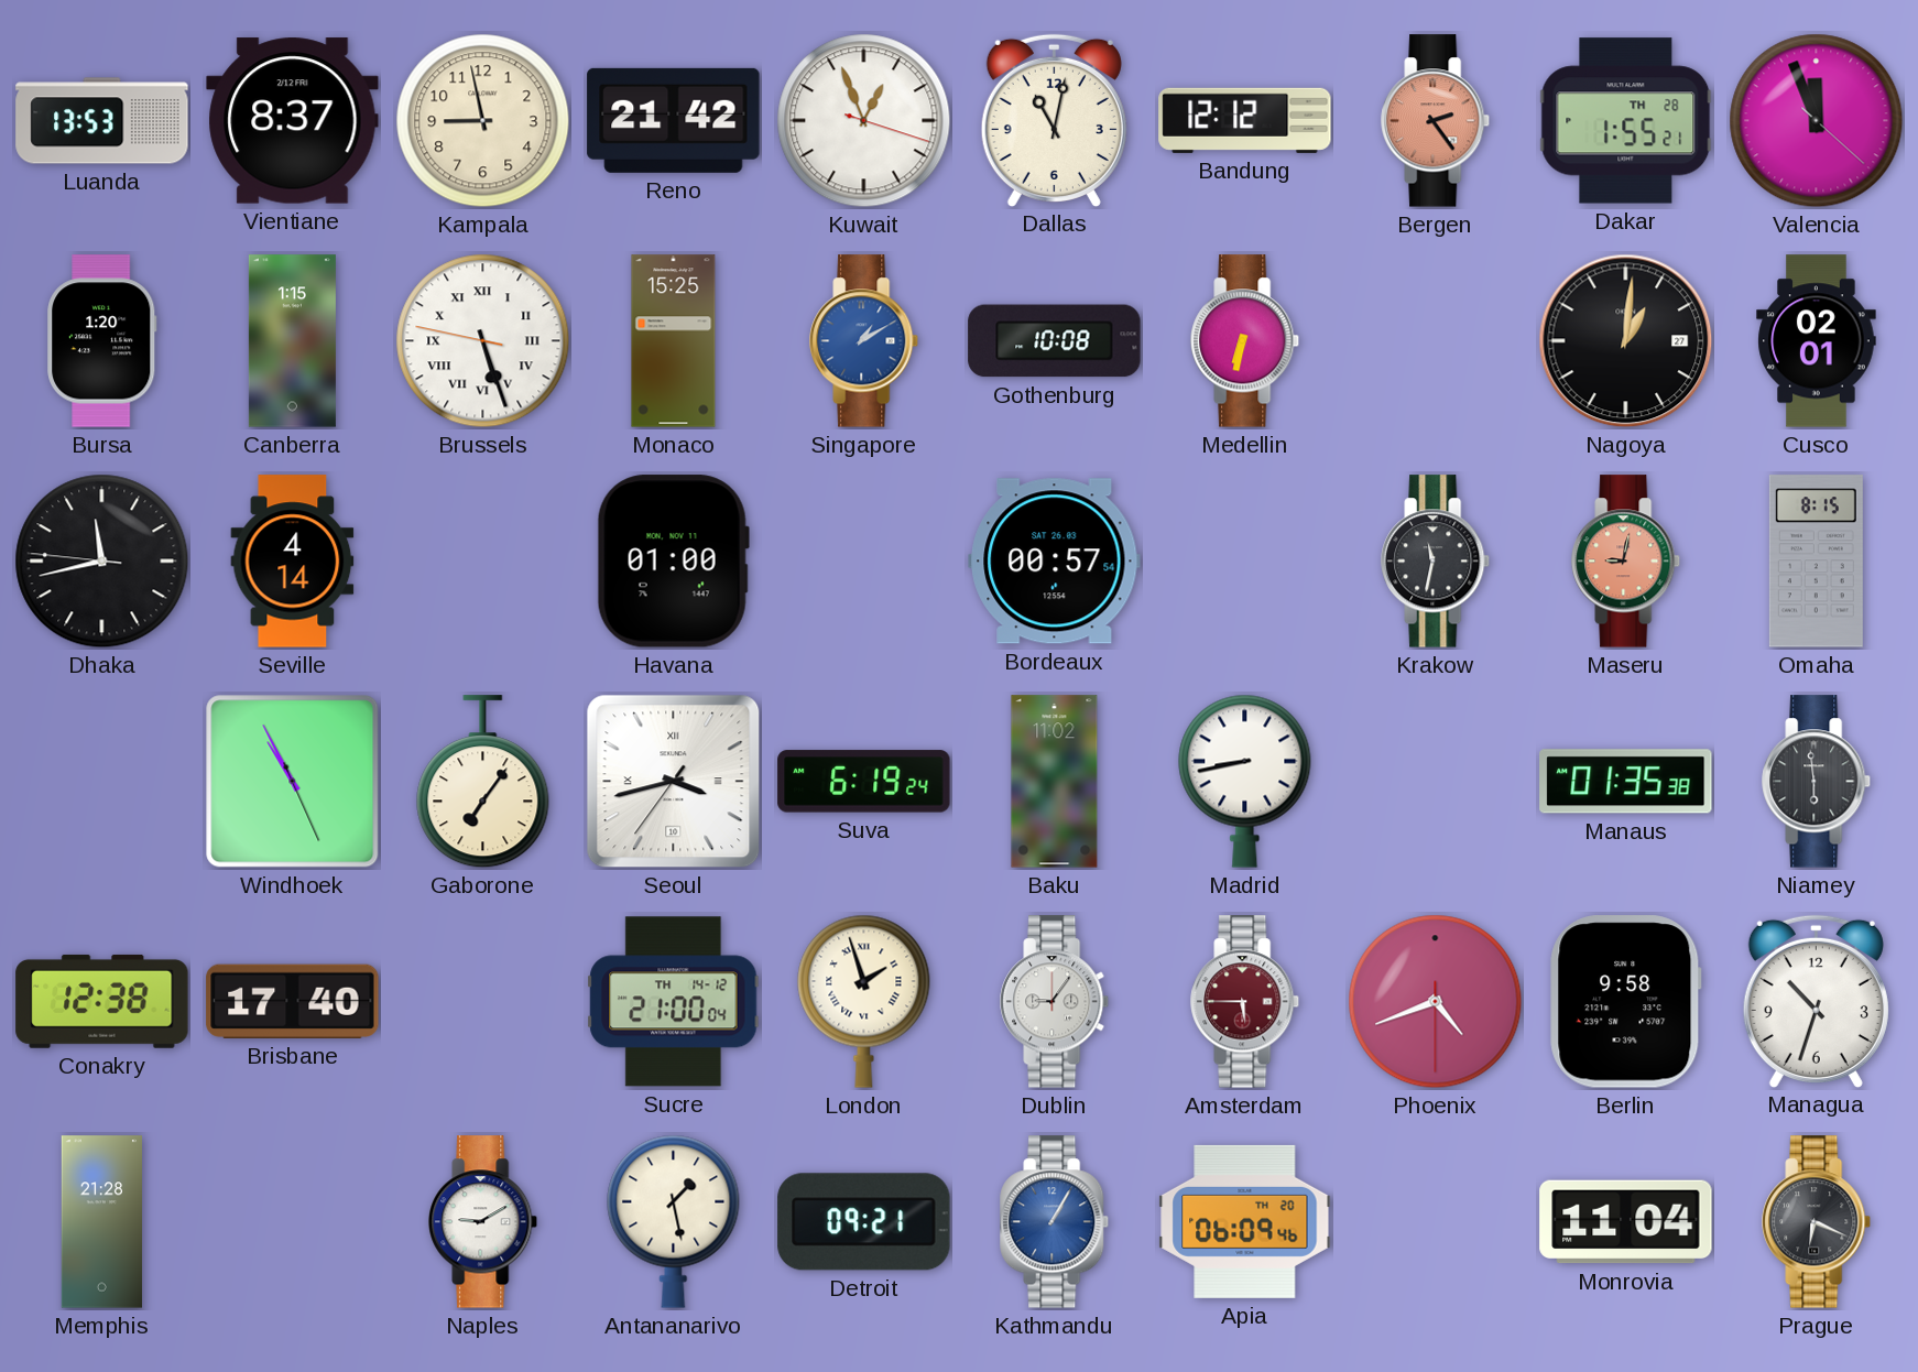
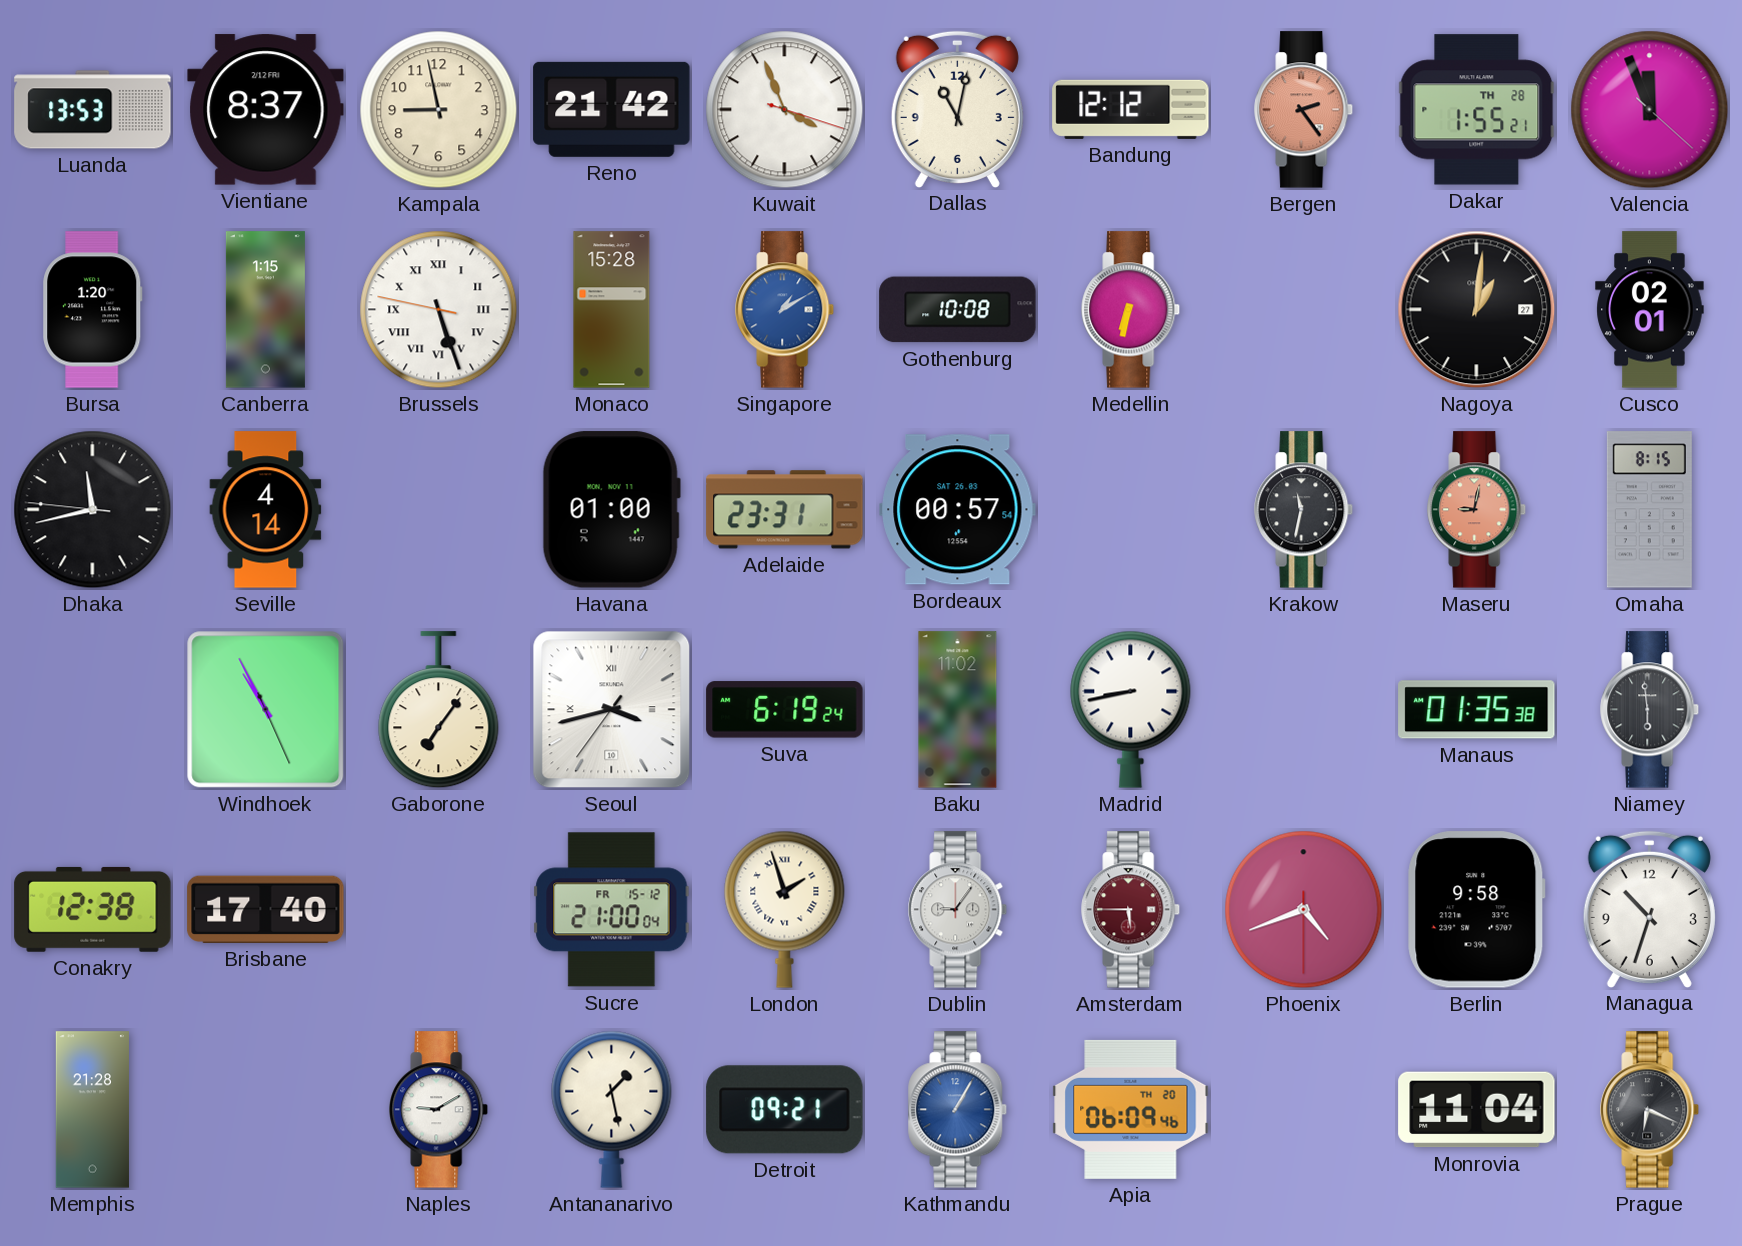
Kuwait: 12:56 -> 3:56 (785, 110)
Monaco: 15:25 -> 15:28 (612, 310)
Adelaide: none -> 23:31 (785, 510)
Sucre date: TH 14-12 -> FR 15-12 (612, 910)
